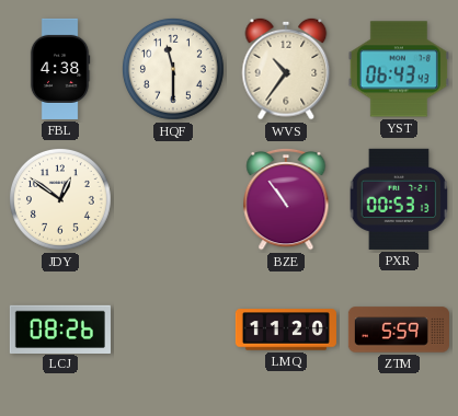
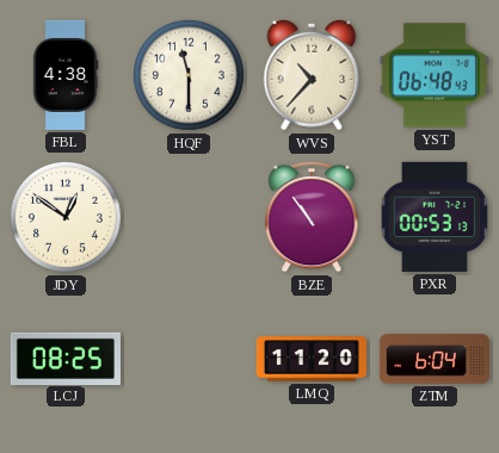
WVS: 10:36 -> 10:37 (312, 75)
YST: 06:43 -> 06:48 (435, 75)
LCJ: 08:26 -> 08:25 (66, 358)
ZTM: 5:59 -> 6:04 (435, 359)
